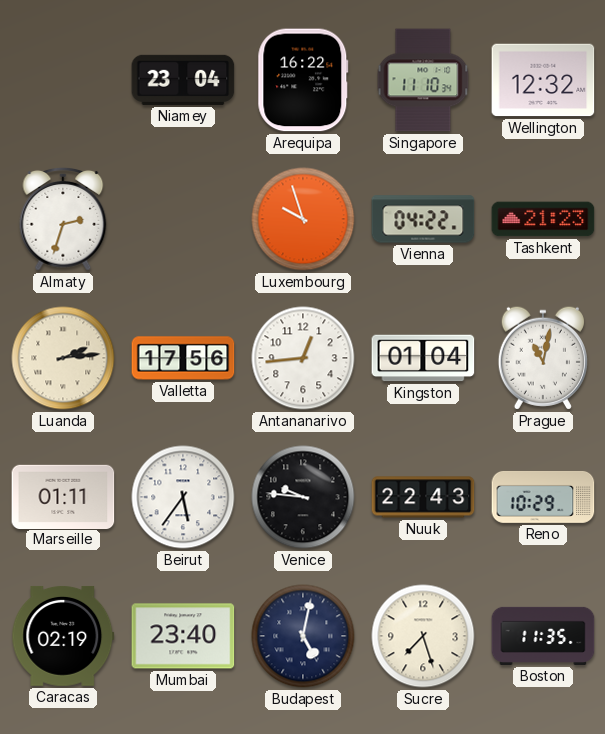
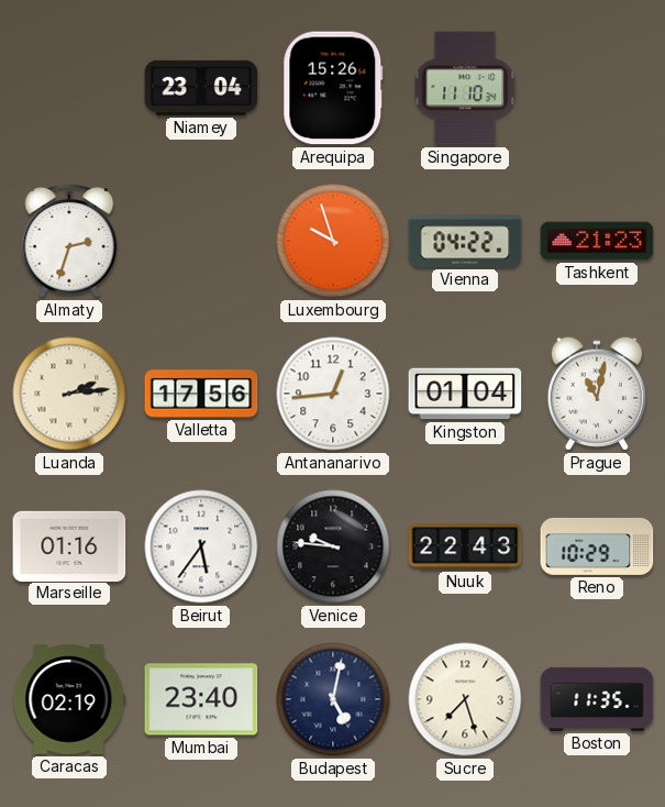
Arequipa: 16:22 -> 15:26 (333, 88)
Wellington: 12:32 -> none (543, 80)
Marseille: 01:11 -> 01:16 (69, 545)
